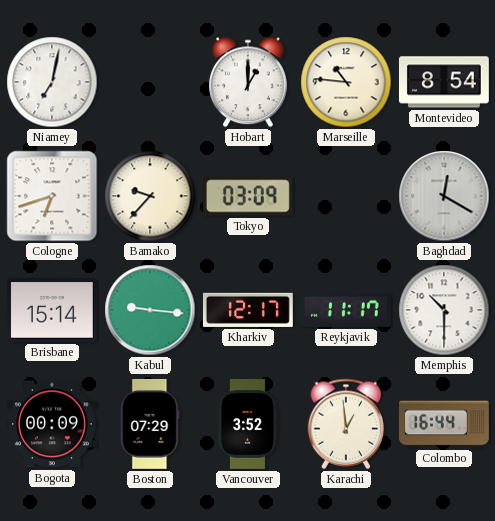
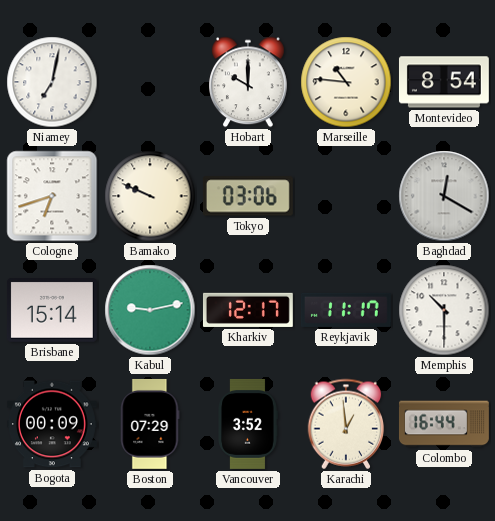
Hobart: 1:00 -> 10:00 (249, 82)
Bamako: 9:37 -> 9:49 (150, 196)
Tokyo: 03:09 -> 03:06 (248, 196)
Kabul: 9:16 -> 9:13 (150, 310)
